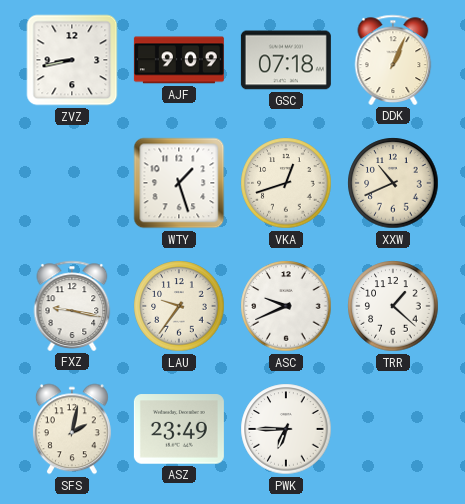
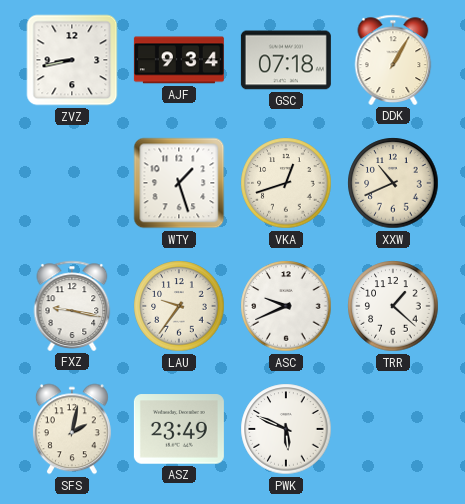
AJF: 9:09 -> 9:34 (179, 60)
DDK: 1:04 -> 1:05 (393, 60)
PWK: 6:45 -> 5:49 (286, 429)
